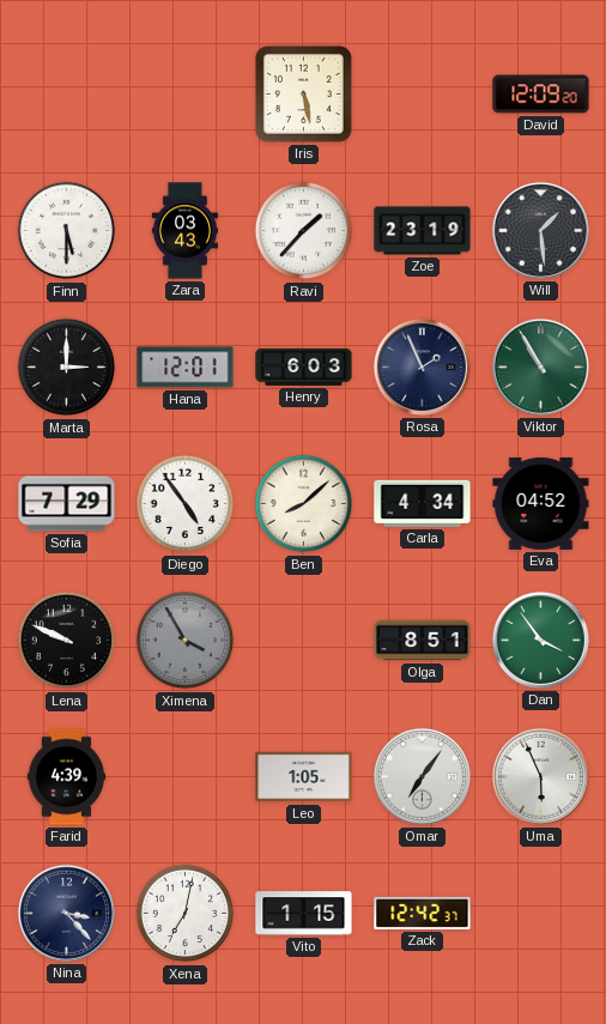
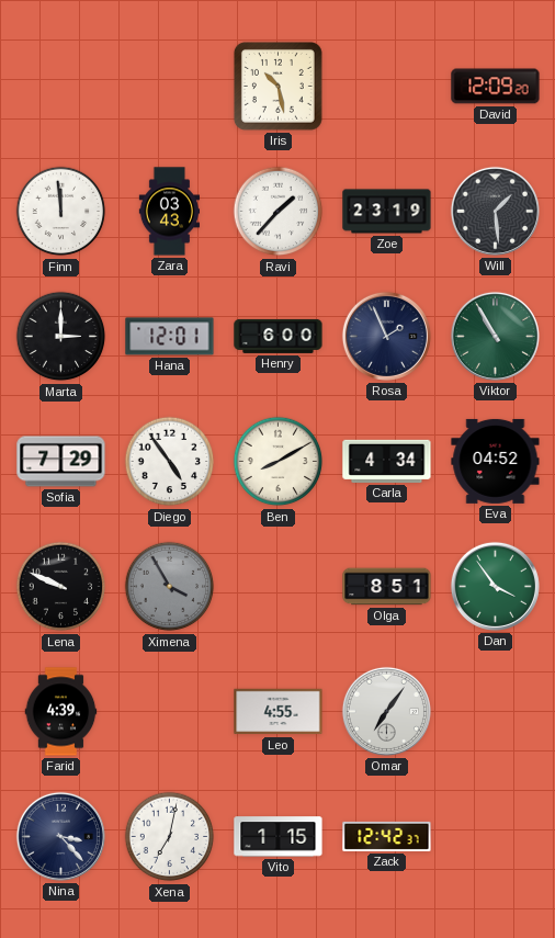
Iris: 5:28 -> 10:28 (277, 86)
Finn: 5:30 -> 11:59 (61, 212)
Henry: 6:03 -> 6:00 (279, 336)
Ben: 8:08 -> 8:10 (279, 462)
Leo: 1:05 -> 4:55 (279, 712)
Uma: 5:56 -> none (540, 776)
